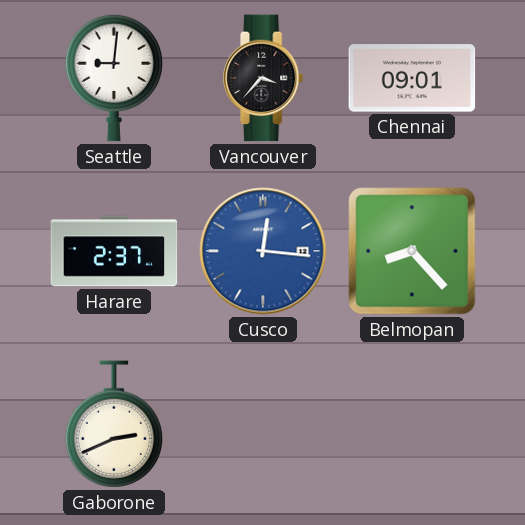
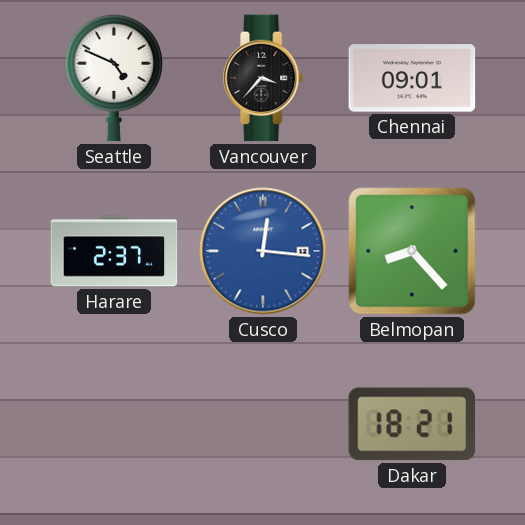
Seattle: 9:01 -> 4:49 (113, 78)
Gaborone: 2:41 -> none (113, 424)
Dakar: none -> 18:21 (412, 424)
